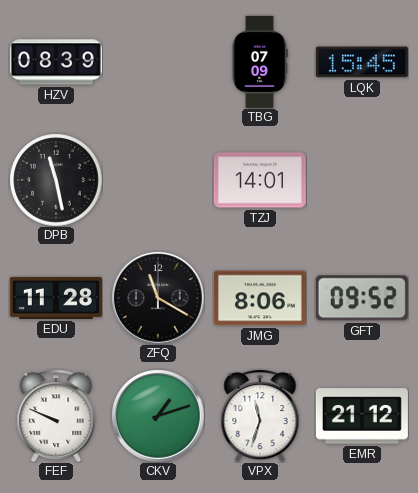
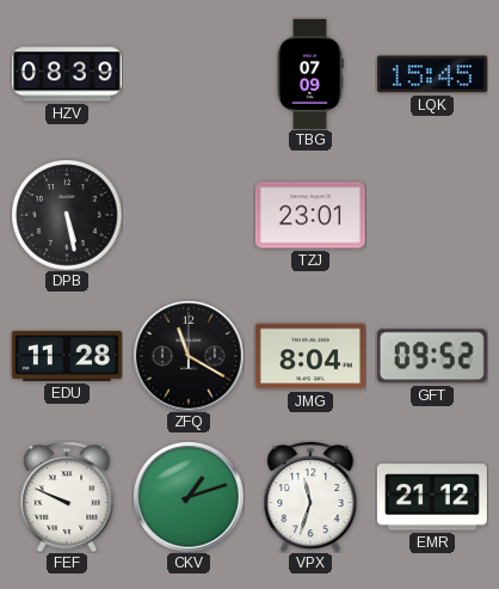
DPB: 11:28 -> 5:28 (67, 215)
TZJ: 14:01 -> 23:01 (310, 215)
JMG: 8:06 -> 8:04 (310, 356)
